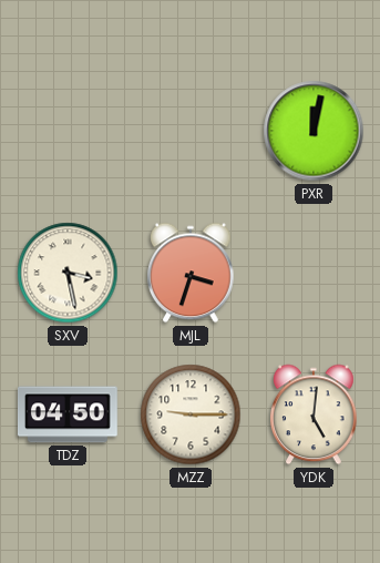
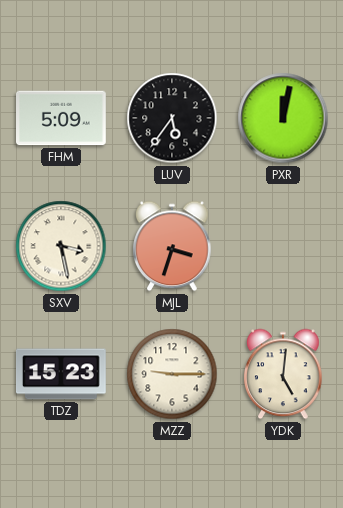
FHM: none -> 5:09 (62, 118)
LUV: none -> 5:36 (172, 118)
TDZ: 04:50 -> 15:23 (62, 374)
